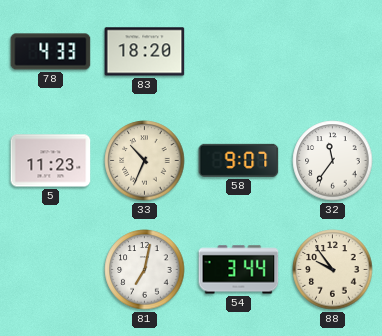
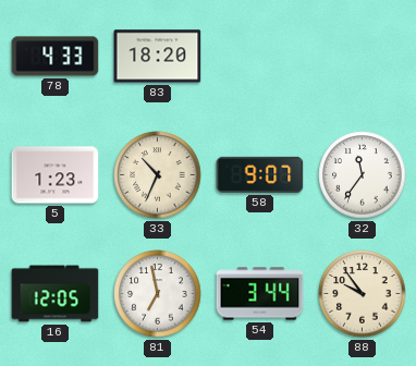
5: 11:23 -> 1:23 (56, 175)
16: none -> 12:05 (56, 294)
81: 7:02 -> 6:58 (158, 294)
